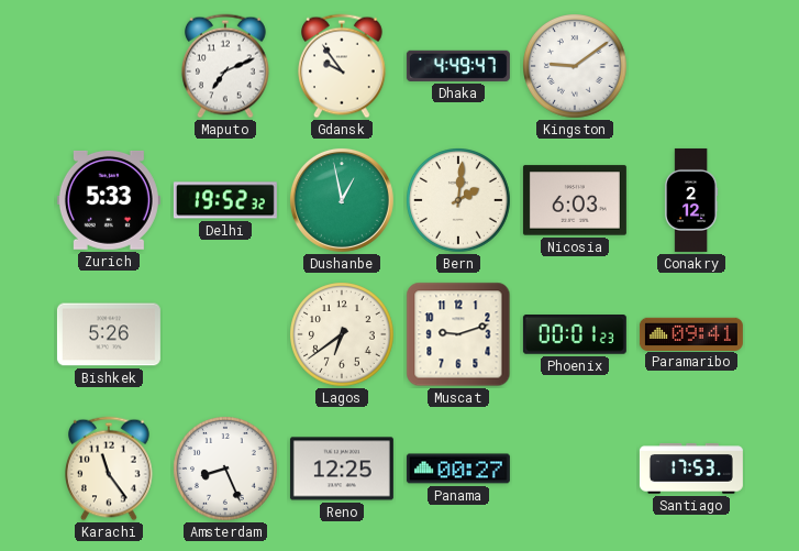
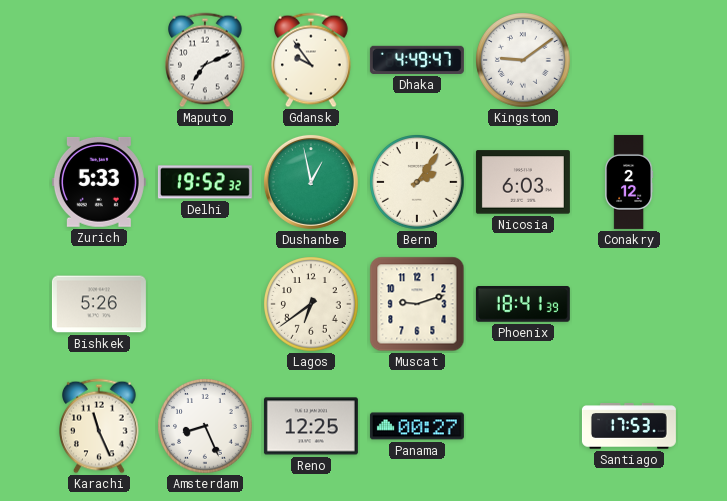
Bern: 2:01 -> 2:06 (418, 183)
Phoenix: 00:01 -> 18:41 (523, 305)
Paramaribo: 09:41 -> none (691, 333)
Karachi: 11:24 -> 11:26 (100, 426)
